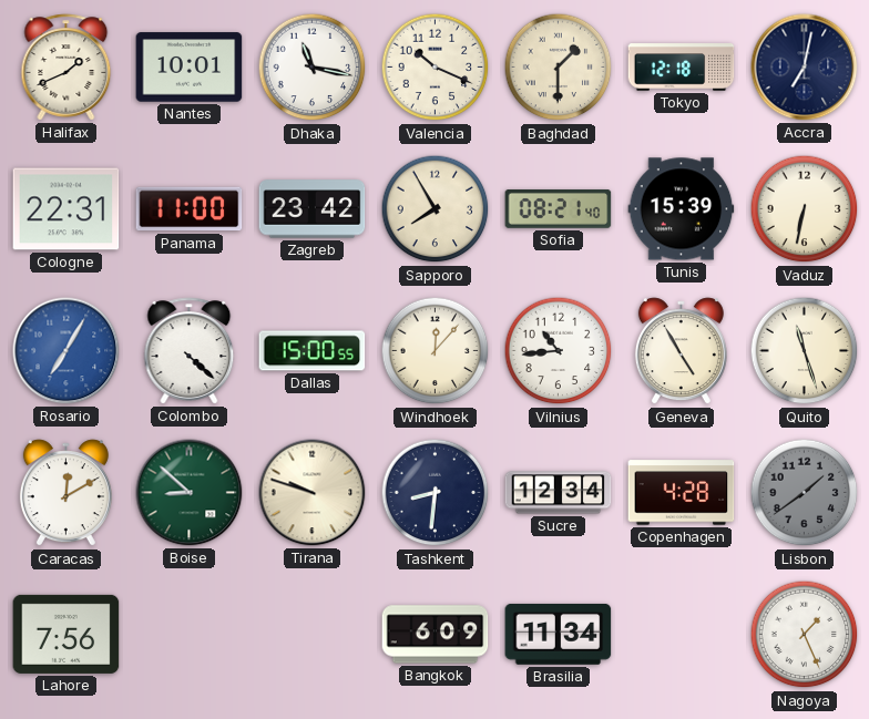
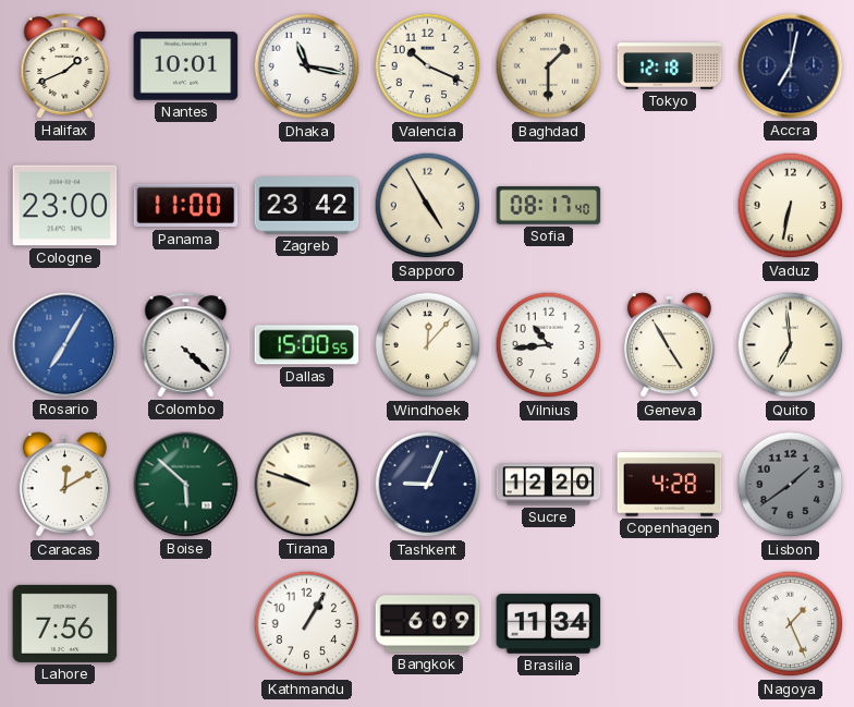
Cologne: 22:31 -> 23:00 (65, 206)
Sapporo: 7:55 -> 4:55 (428, 206)
Sofia: 08:21 -> 08:17 (549, 206)
Tunis: 15:39 -> none (682, 209)
Quito: 11:27 -> 6:59 (791, 345)
Boise: 8:52 -> 5:52 (186, 485)
Tashkent: 8:31 -> 9:04 (428, 485)
Sucre: 12:34 -> 12:20 (549, 485)
Kathmandu: none -> 1:05 (307, 624)
